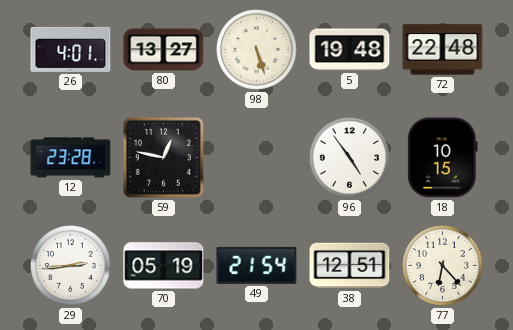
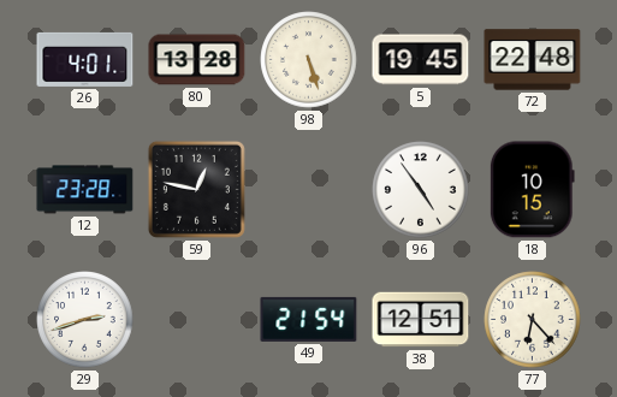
80: 13:27 -> 13:28 (197, 60)
5: 19:48 -> 19:45 (421, 60)
29: 2:44 -> 2:42 (85, 320)
70: 05:19 -> none (164, 266)
